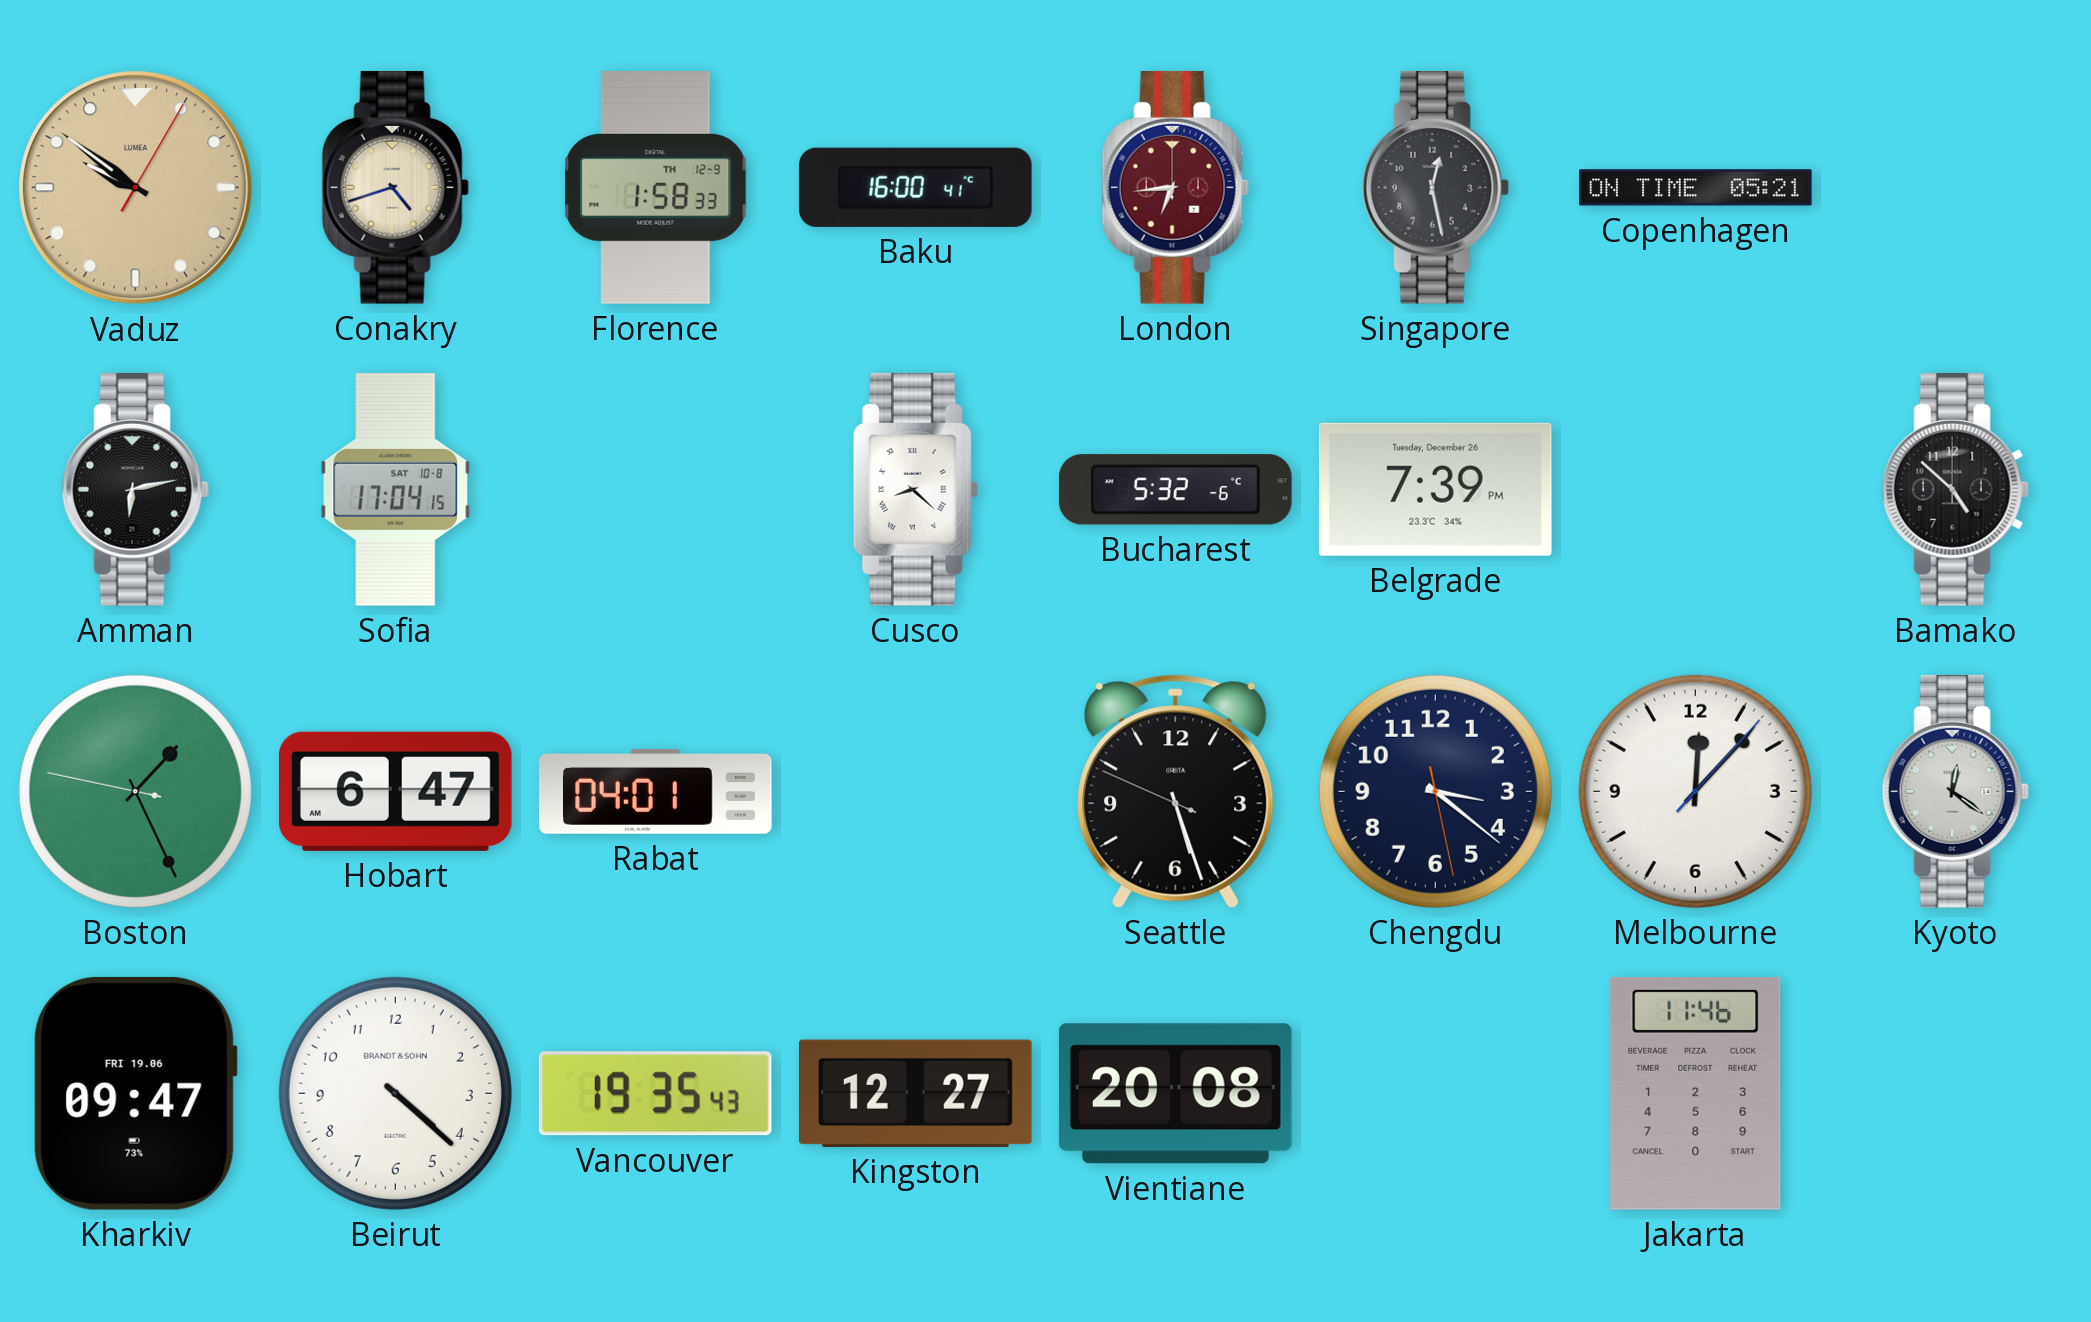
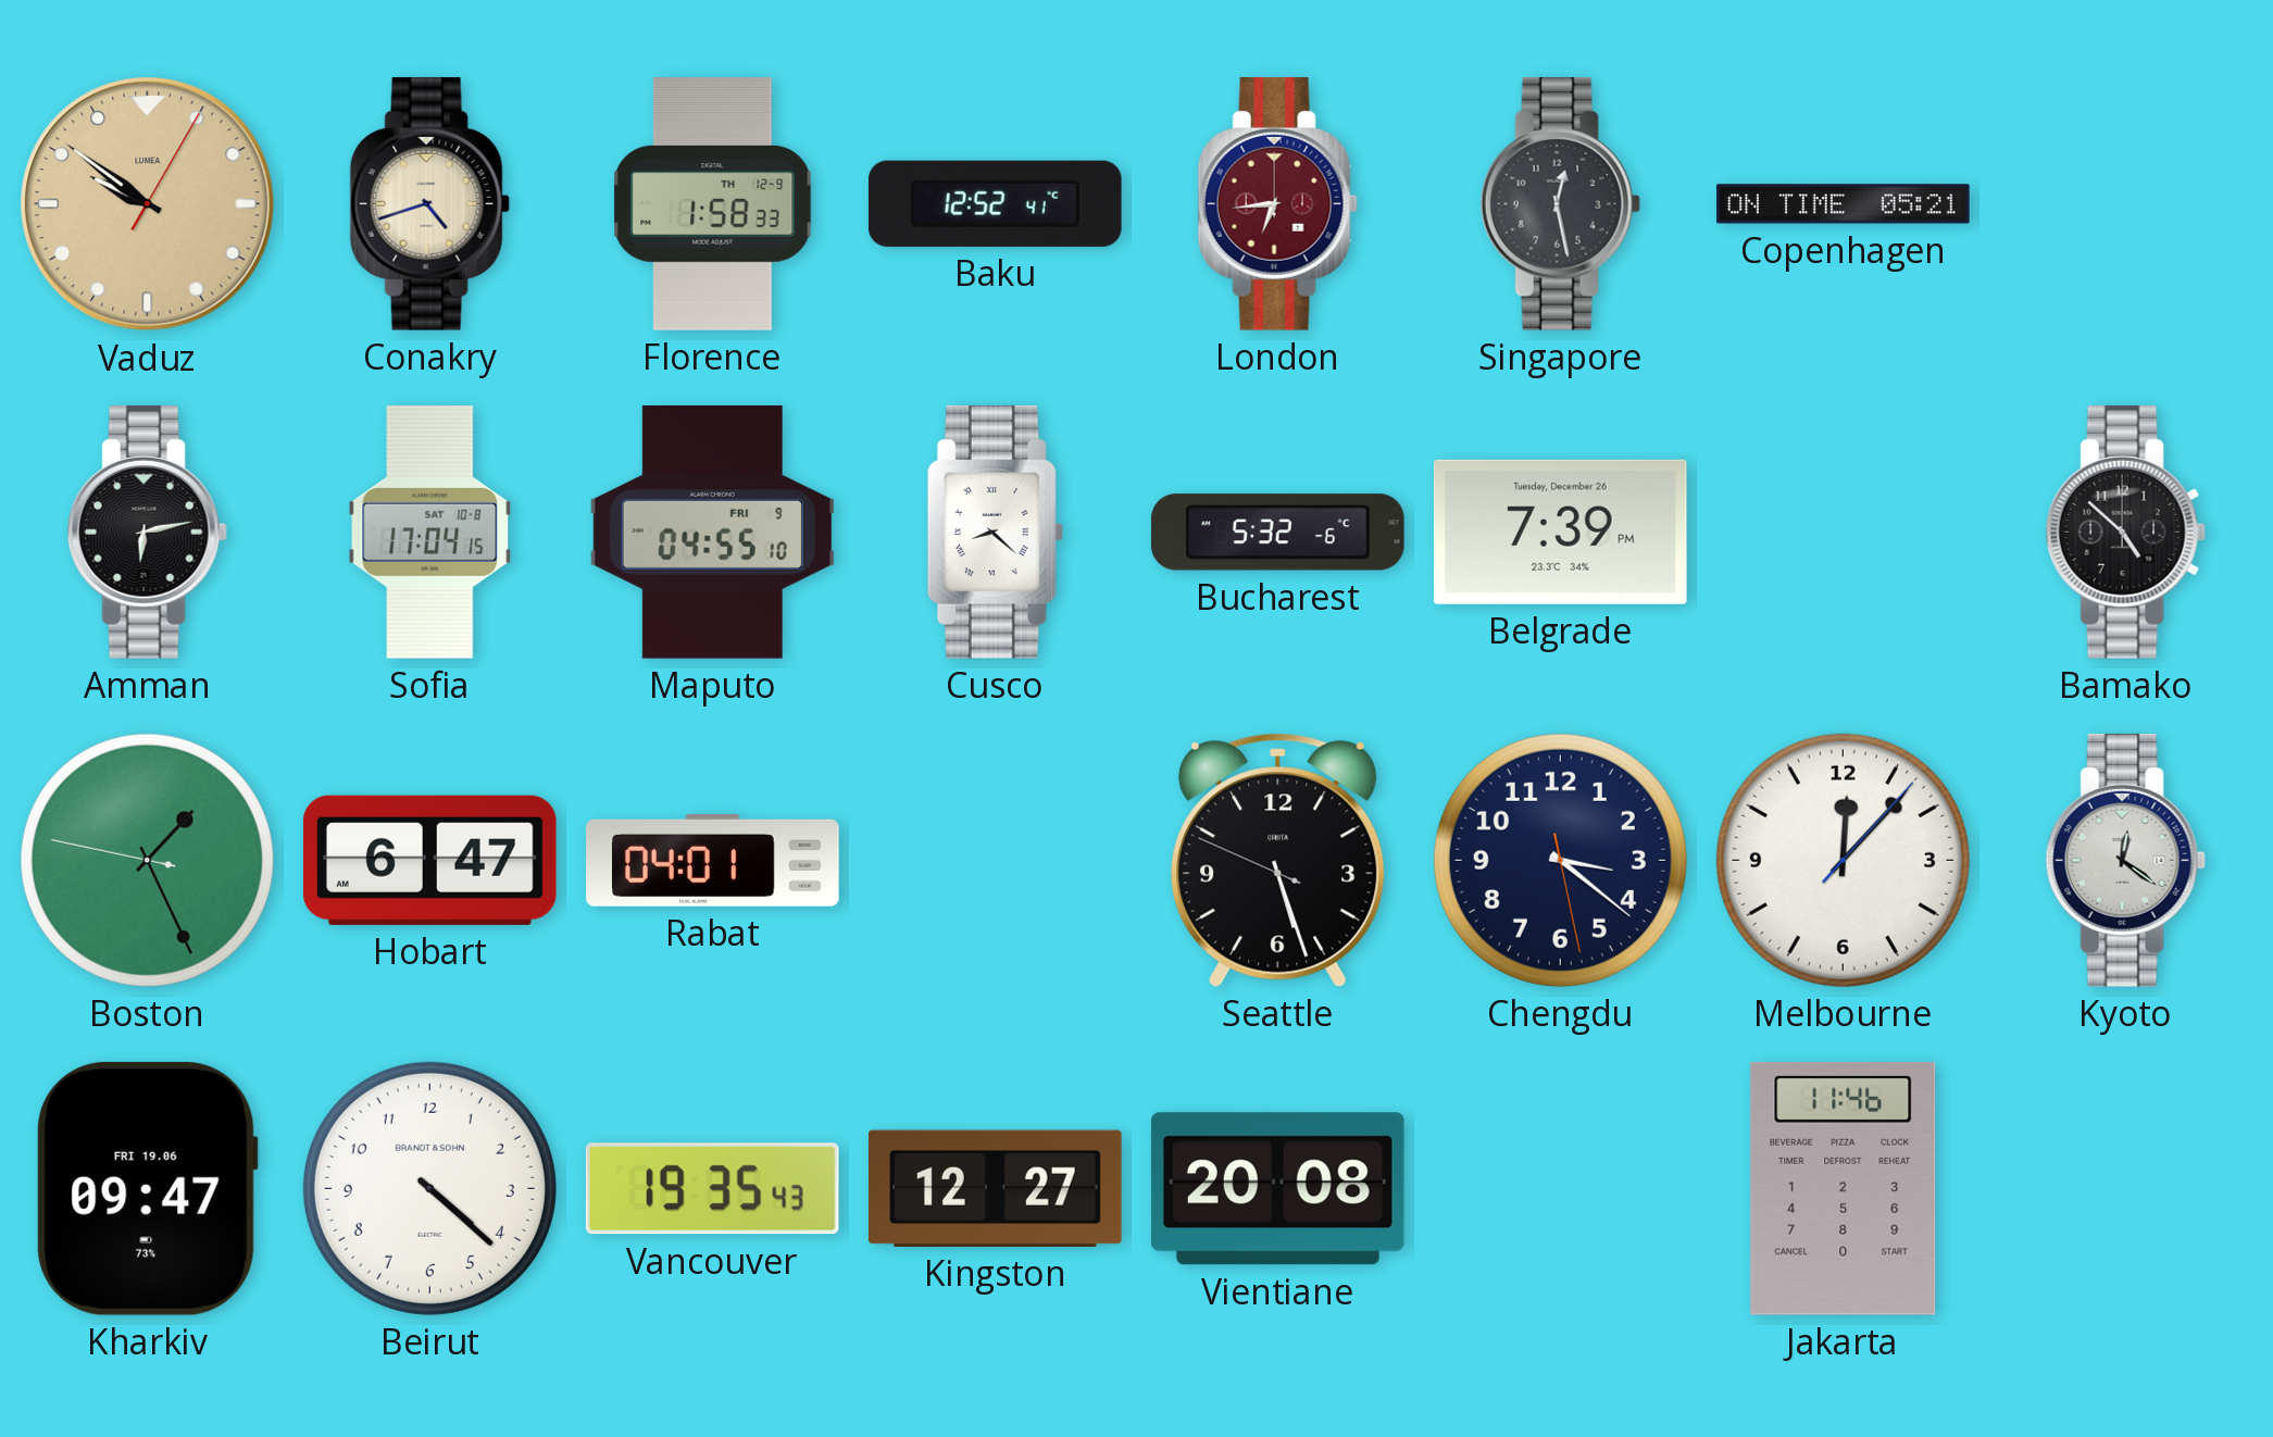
Baku: 16:00 -> 12:52 (995, 203)
Maputo: none -> 04:55 (712, 533)
